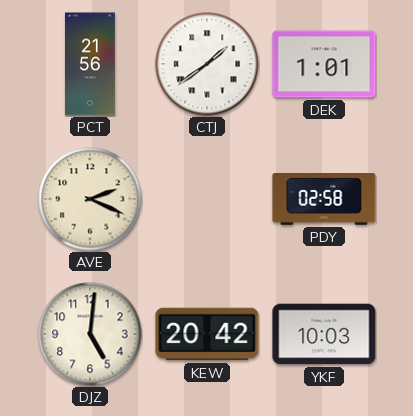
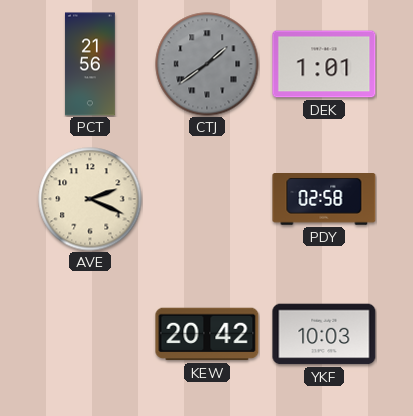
CTJ dial: white -> grey (207, 64)
DJZ: 5:01 -> none (90, 334)
